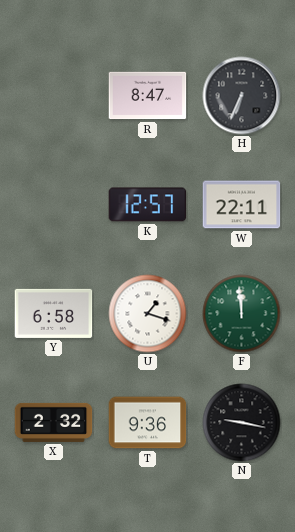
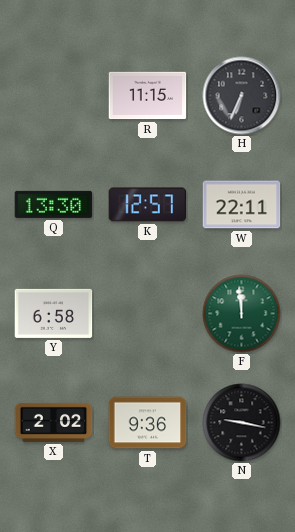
R: 8:47 -> 11:15 (148, 96)
Q: none -> 13:30 (54, 204)
U: 1:18 -> none (148, 314)
X: 2:32 -> 2:02 (54, 422)
